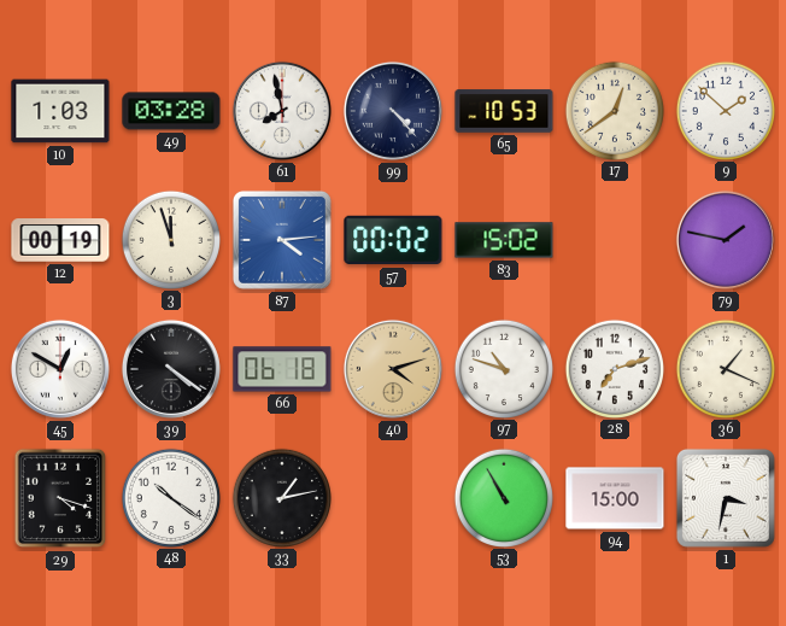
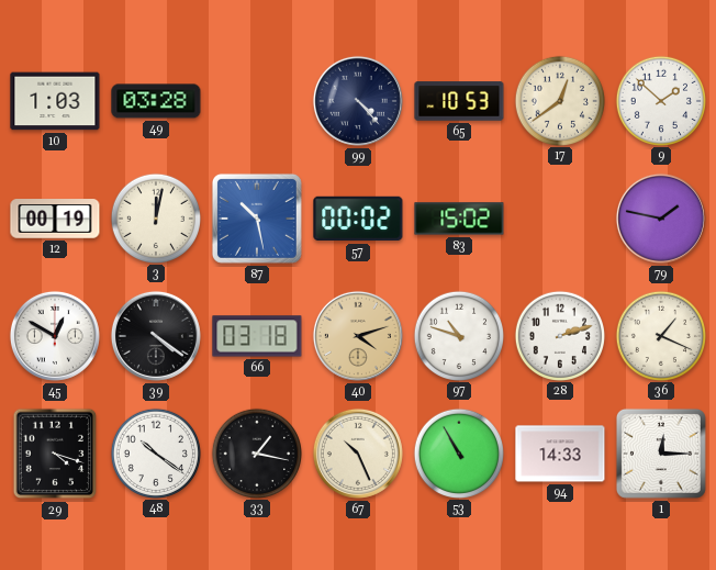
61: 7:58 -> none (282, 111)
3: 11:57 -> 12:02 (155, 217)
87: 4:14 -> 10:28 (257, 219)
66: 06:18 -> 03:18 (257, 336)
28: 7:12 -> 2:12 (559, 335)
33: 1:13 -> 1:17 (256, 452)
67: none -> 10:26 (358, 454)
94: 15:00 -> 14:33 (560, 454)
1: 3:32 -> 12:15 (661, 454)
